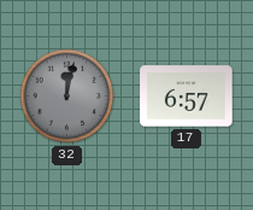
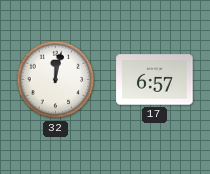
32 dial: grey -> white (56, 80)
